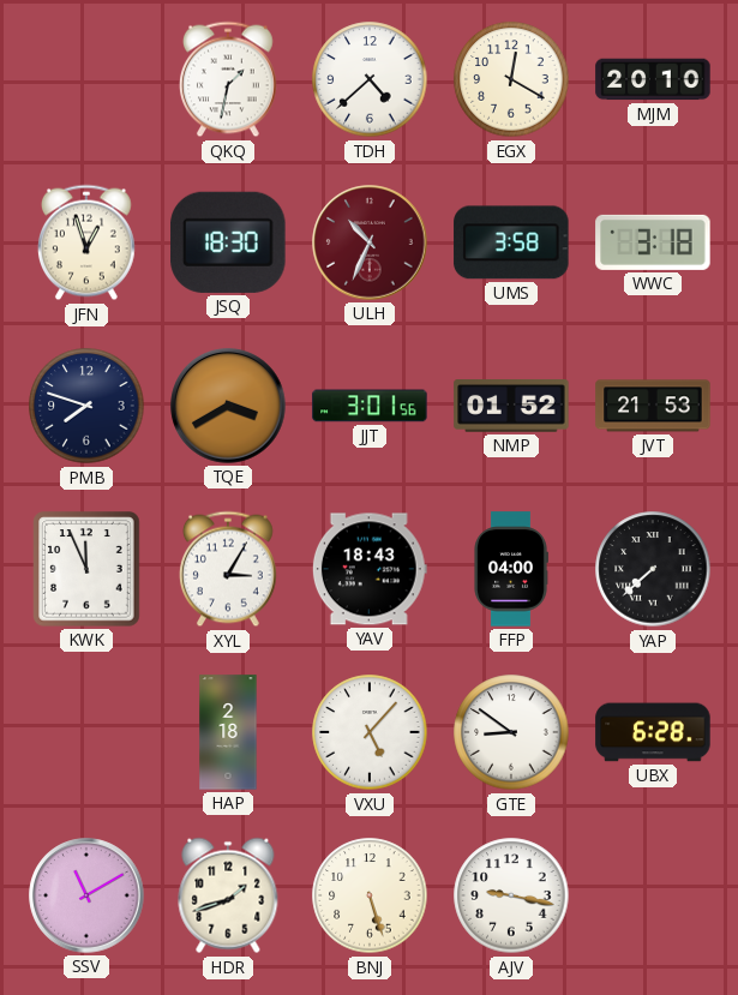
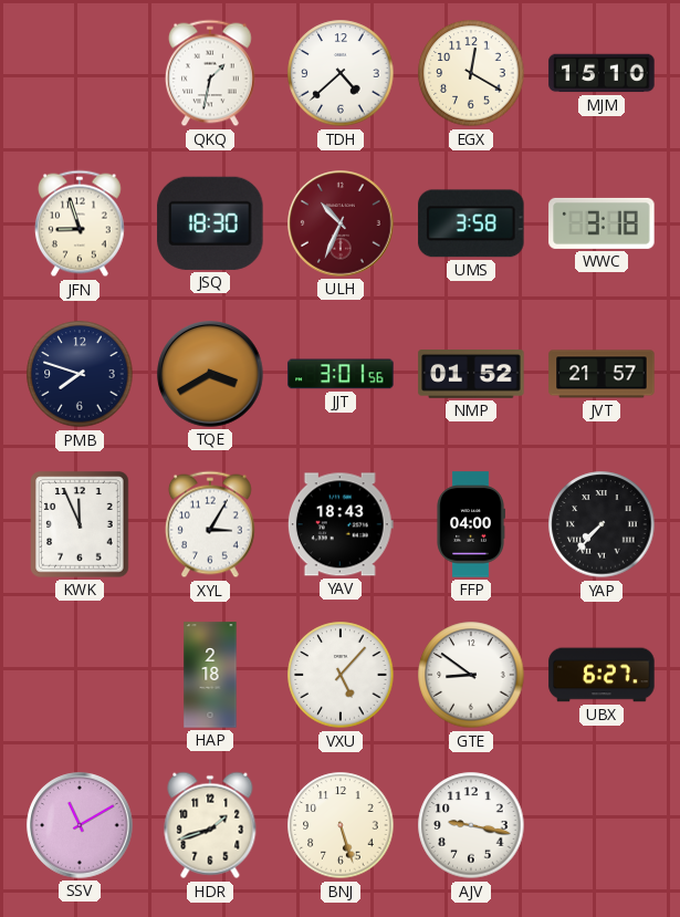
MJM: 20:10 -> 15:10 (601, 73)
JFN: 12:57 -> 8:57 (80, 223)
JVT: 21:53 -> 21:57 (601, 374)
YAP: 7:38 -> 7:37 (601, 524)
UBX: 6:28 -> 6:27 (601, 675)
